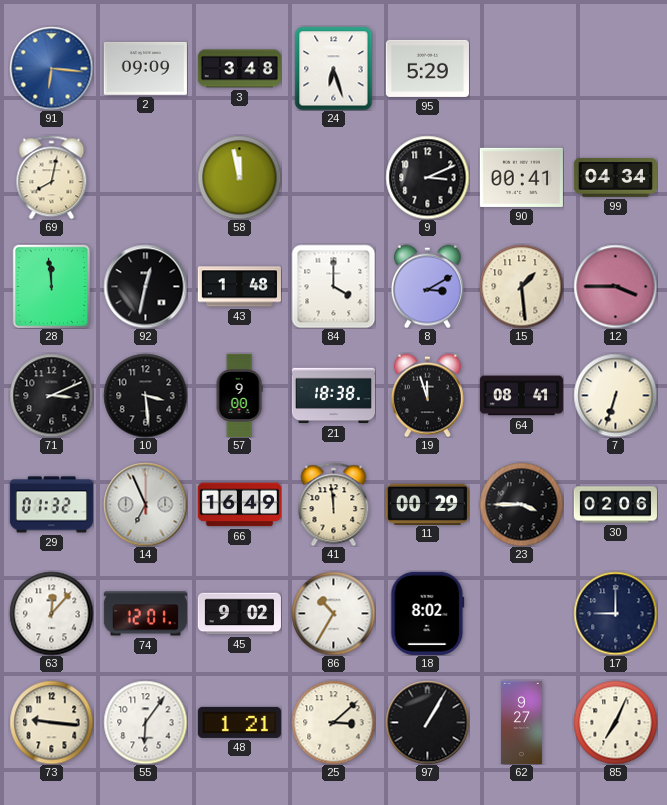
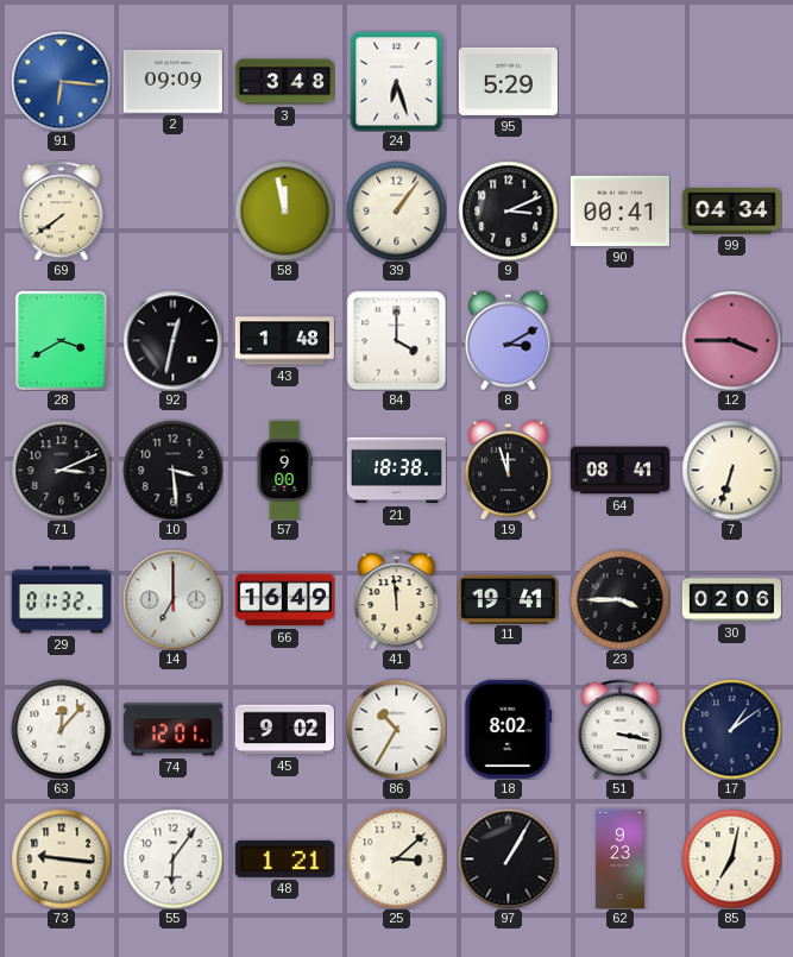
69: 8:02 -> 7:39 (62, 210)
39: none -> 1:06 (396, 210)
28: 11:59 -> 3:40 (62, 340)
15: 1:29 -> none (521, 286)
14: 6:56 -> 7:00 (172, 599)
11: 00:29 -> 19:41 (508, 599)
51: none -> 3:17 (621, 729)
17: 9:00 -> 1:09 (731, 729)
62: 9:27 -> 9:23 (619, 858)
85: 7:04 -> 7:02 (731, 858)
